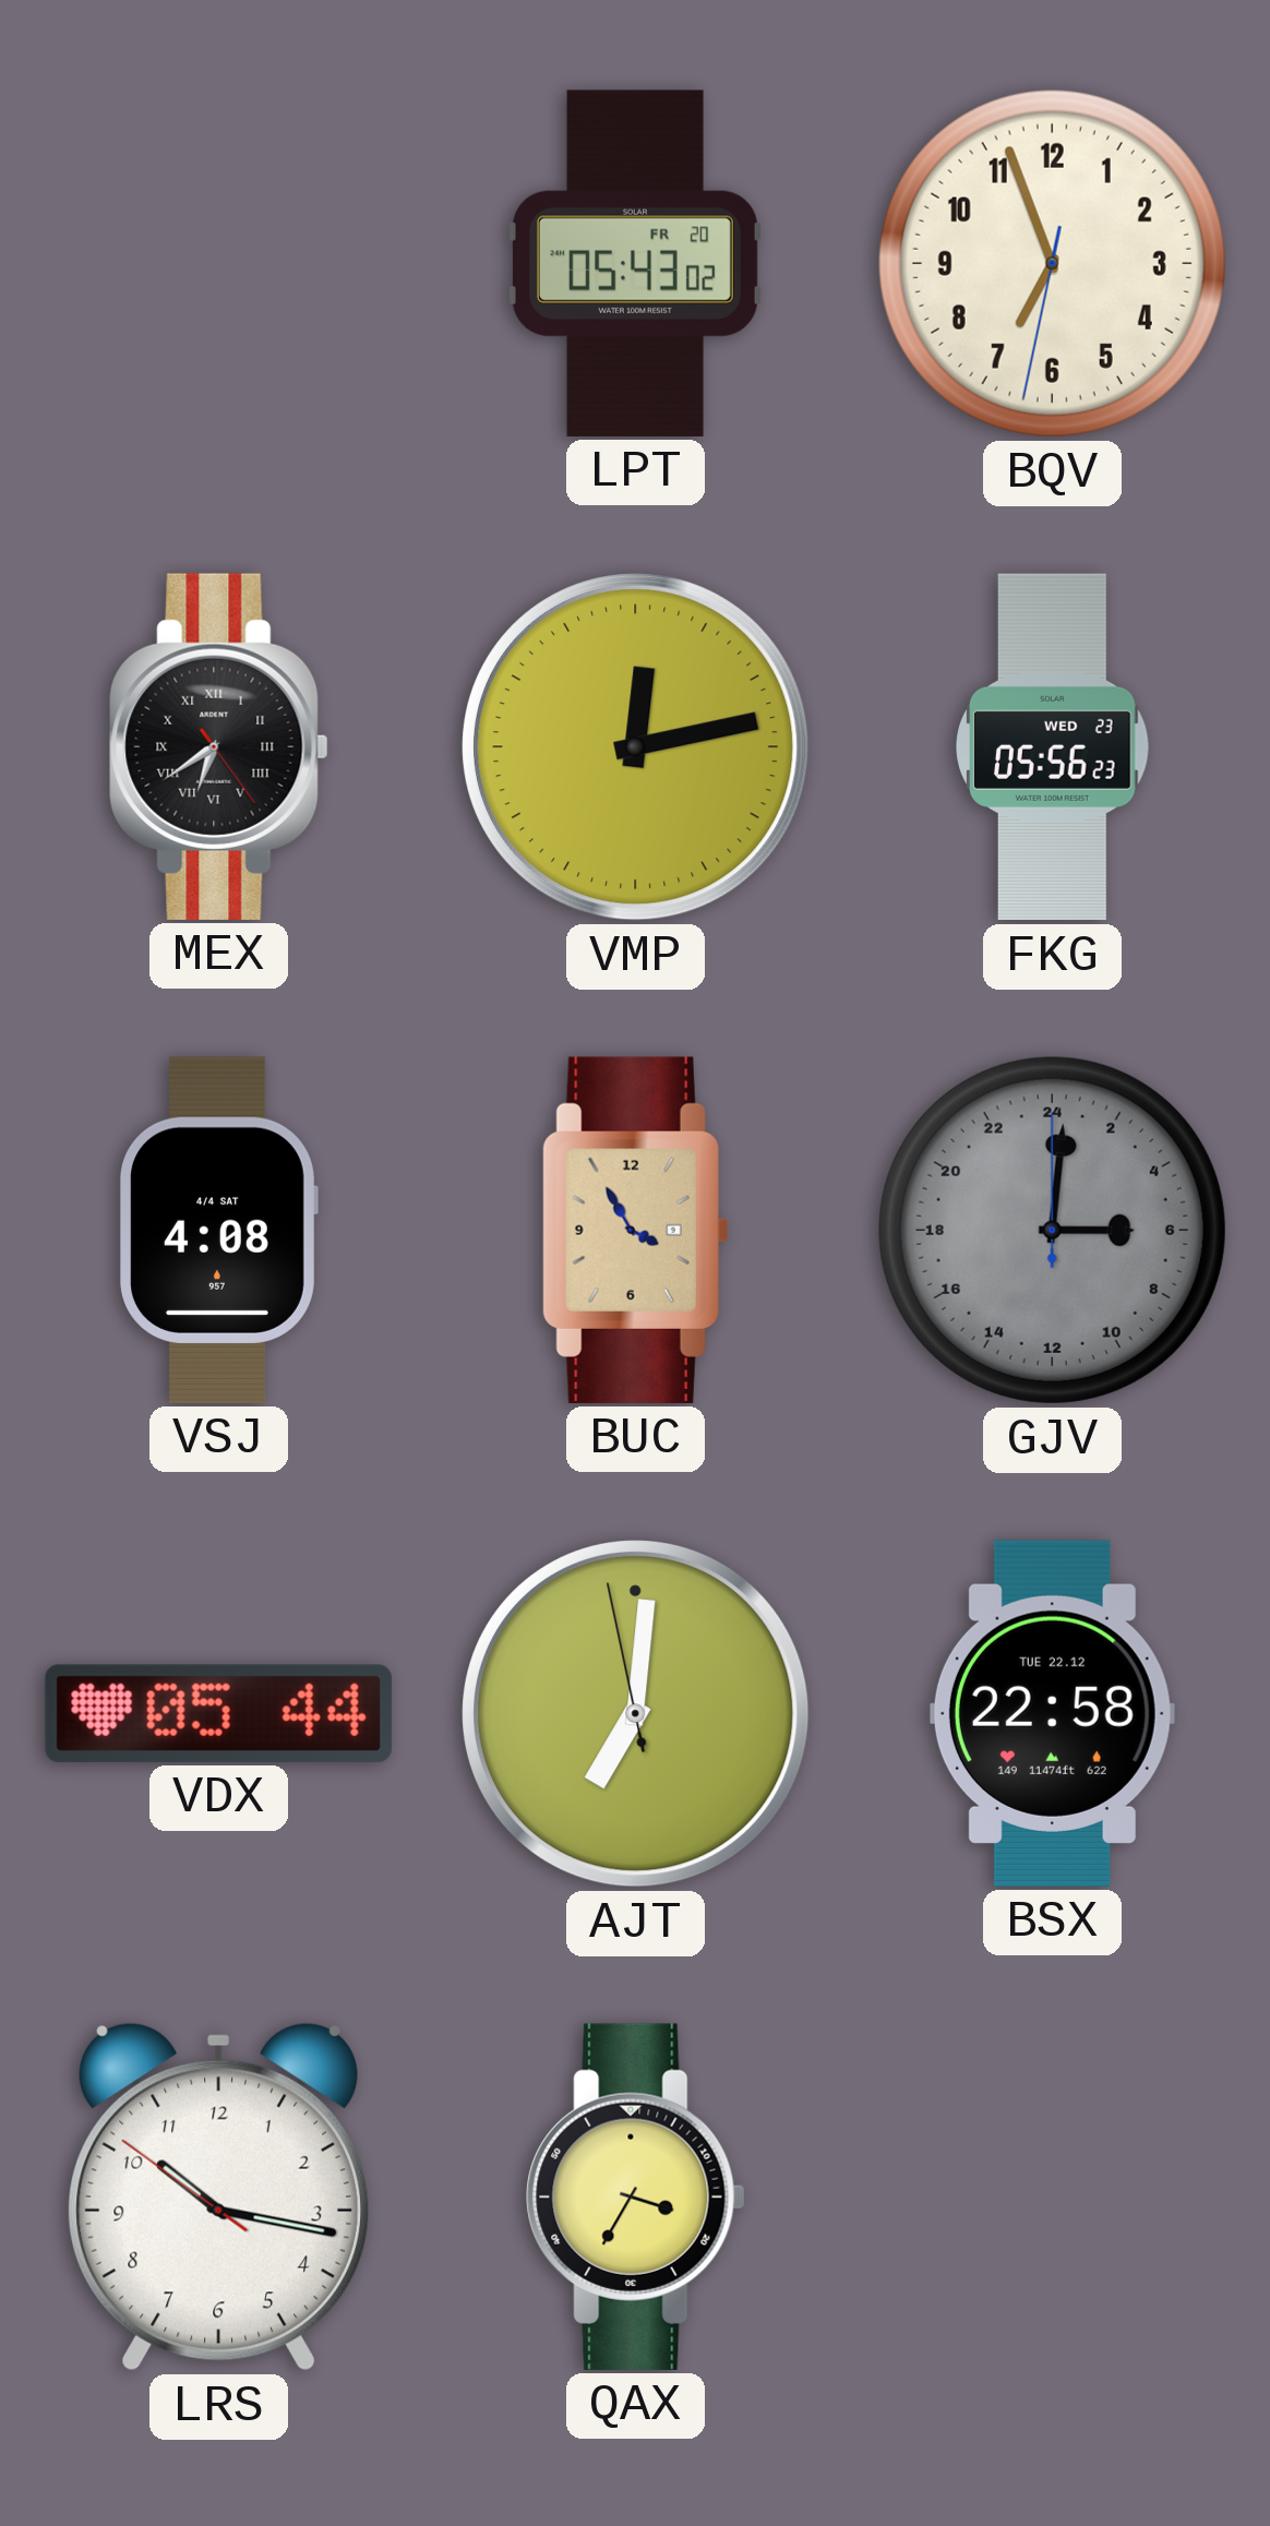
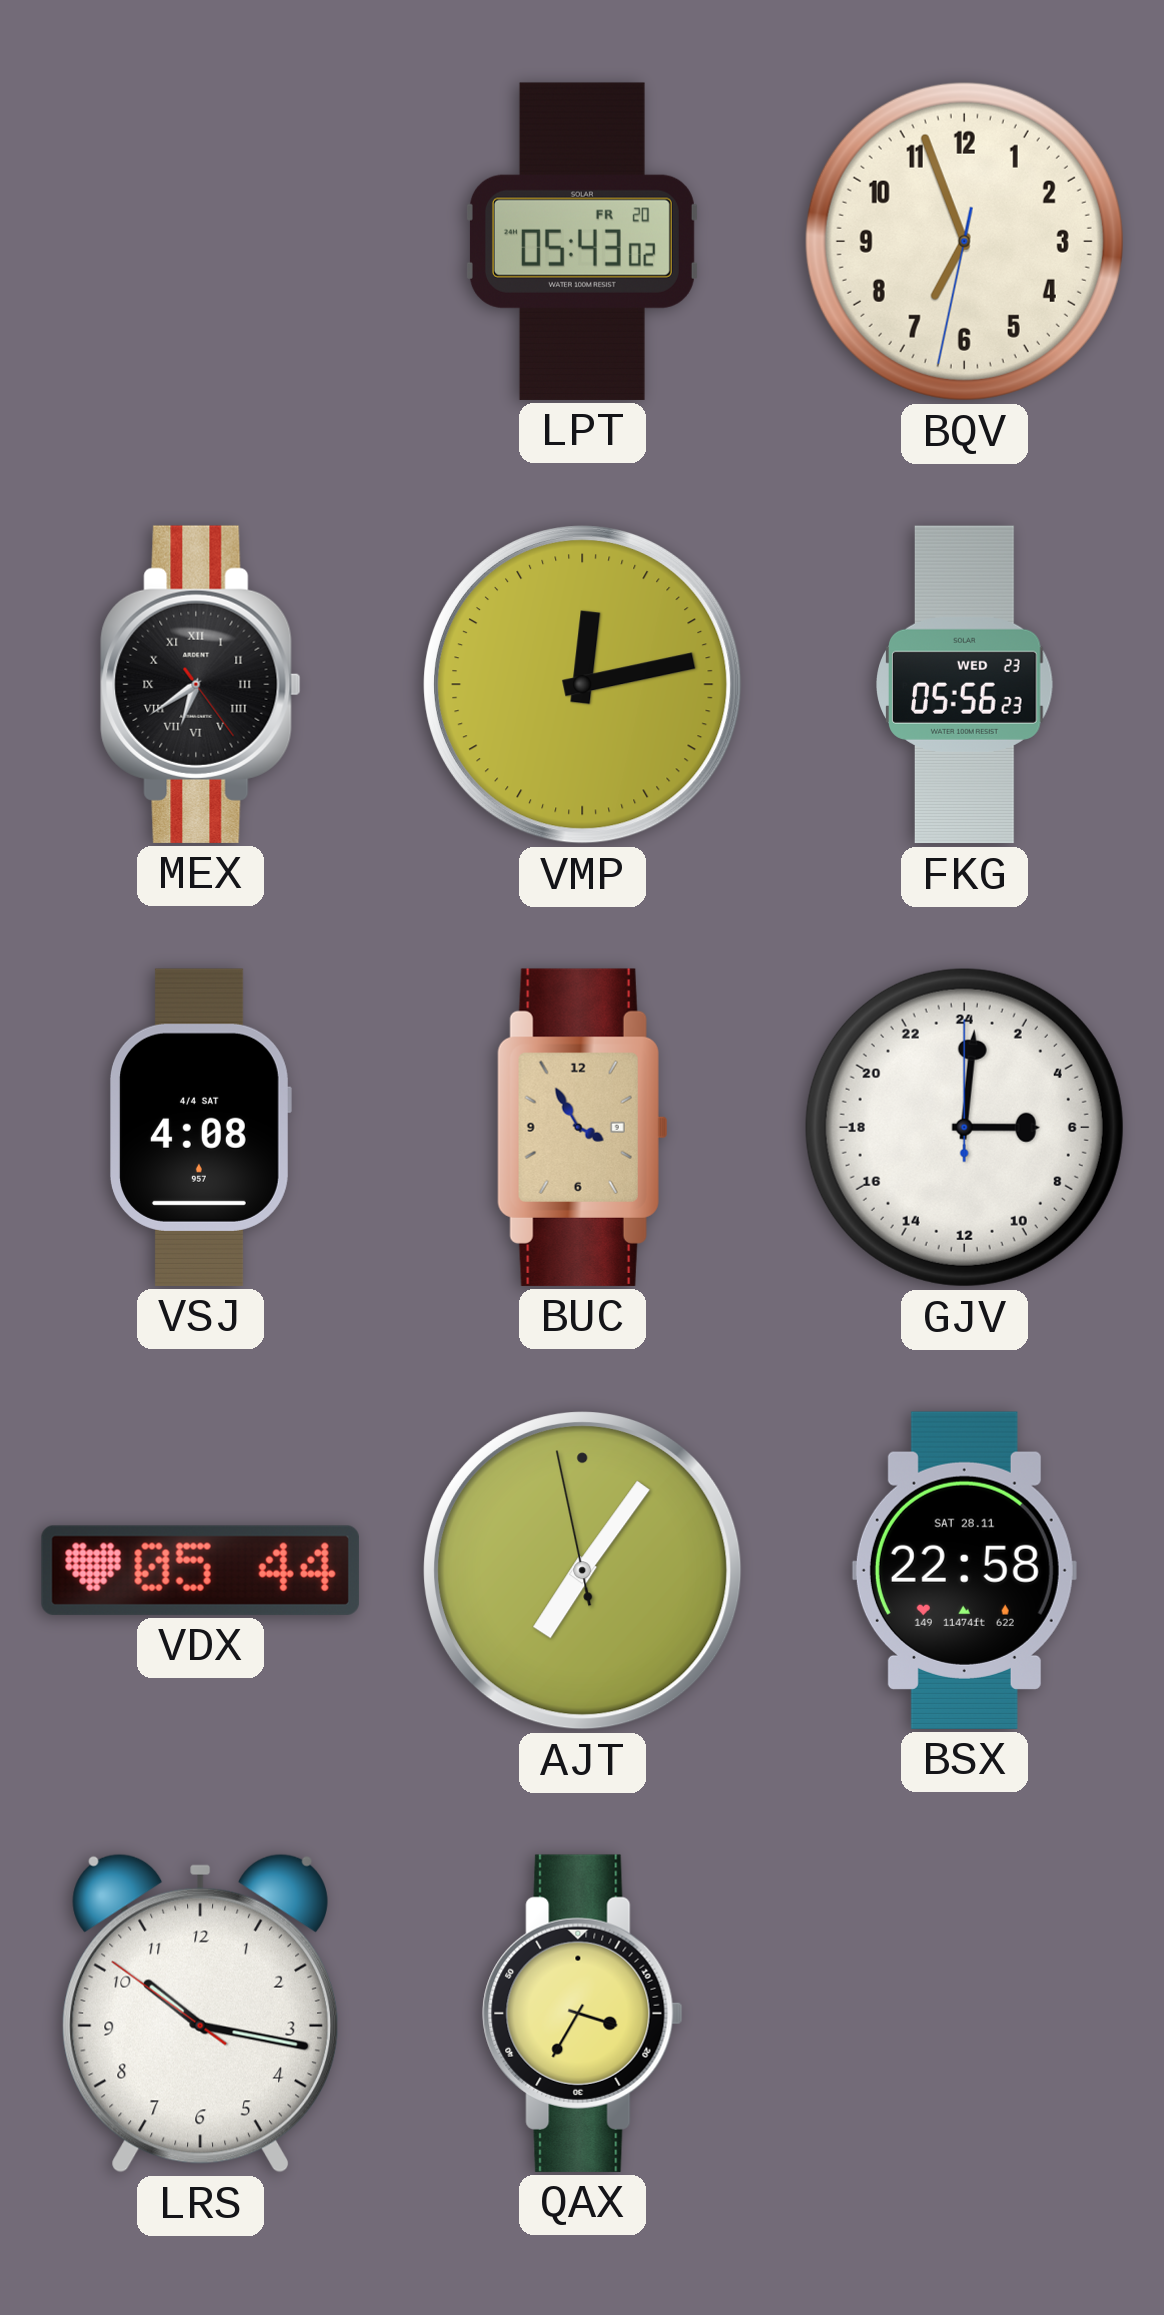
GJV dial: grey -> white (964, 1127)
AJT: 7:00 -> 7:05 (583, 1571)
BSX date: TUE 22.12 -> SAT 28.11 (964, 1570)
